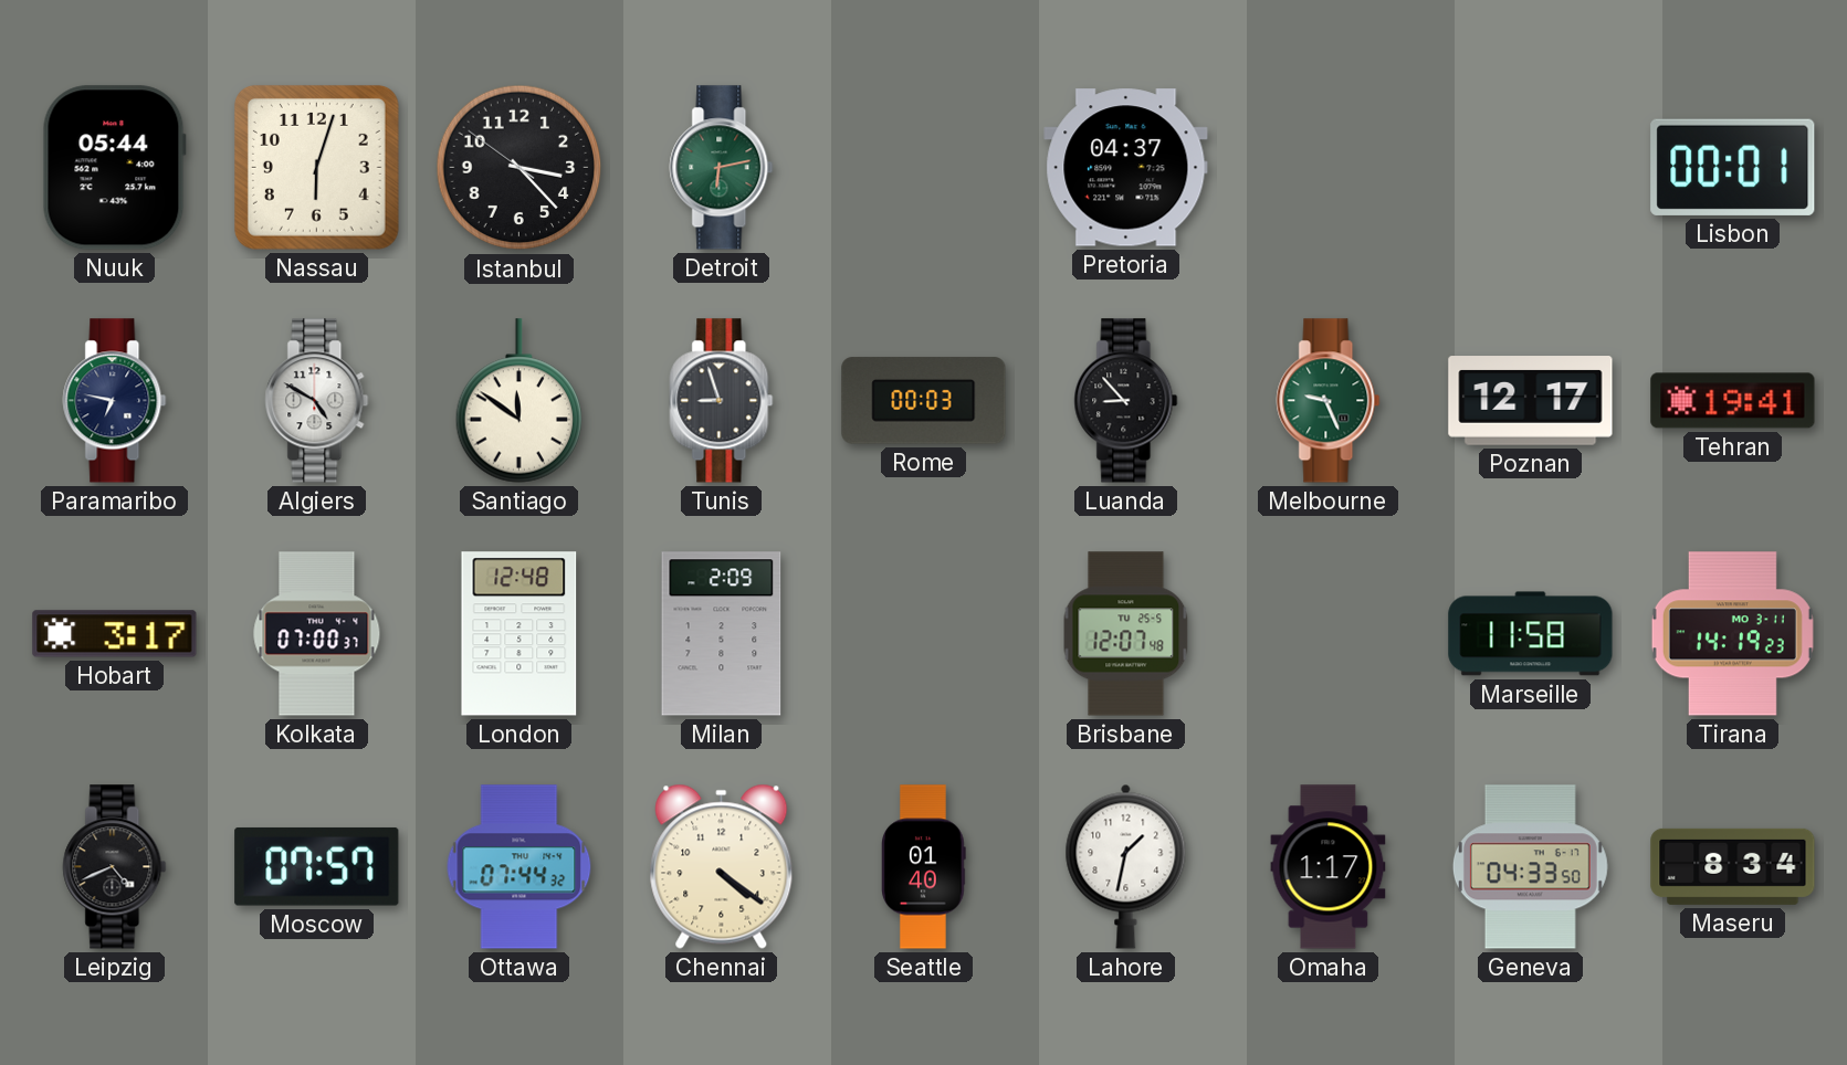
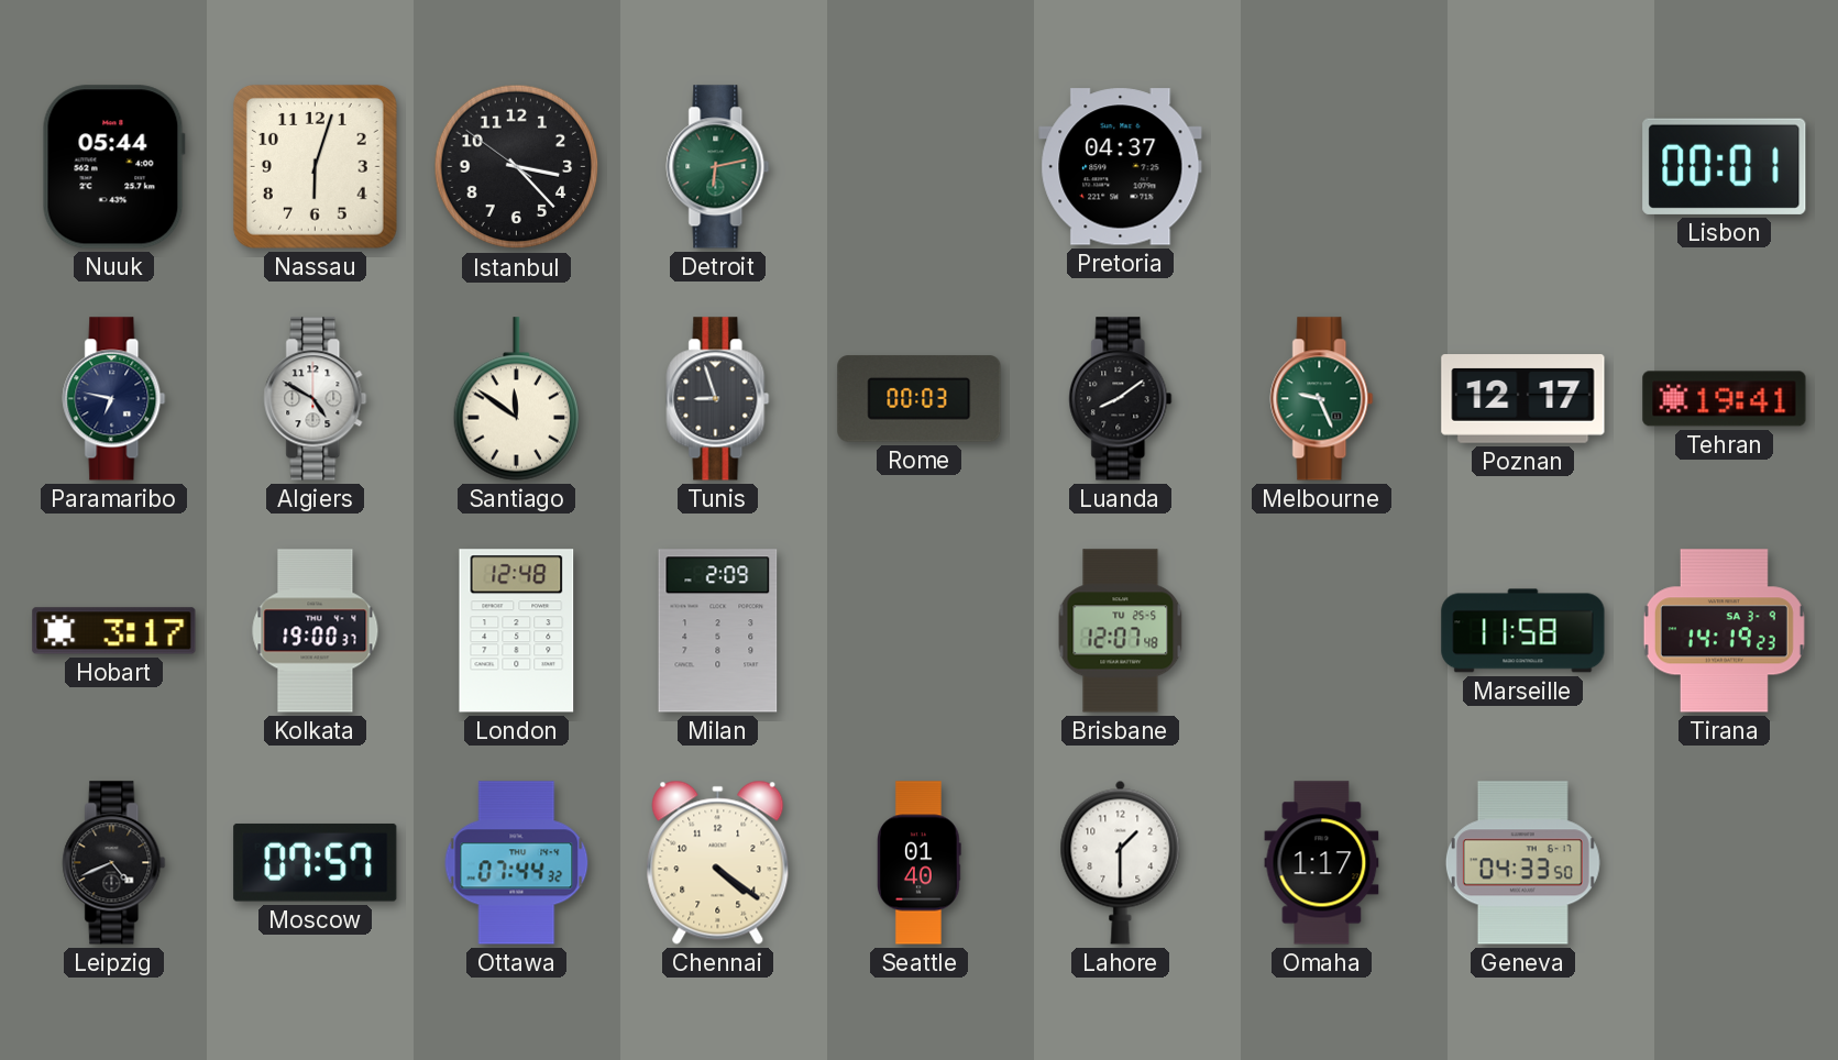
Luanda: 8:53 -> 8:09 (1121, 399)
Kolkata: 07:00 -> 19:00 (316, 631)
Tirana date: MO 3-11 -> SA 3-9 (1724, 631)
Lahore: 1:32 -> 1:30 (1121, 862)
Maseru: 8:34 -> none (1733, 866)
